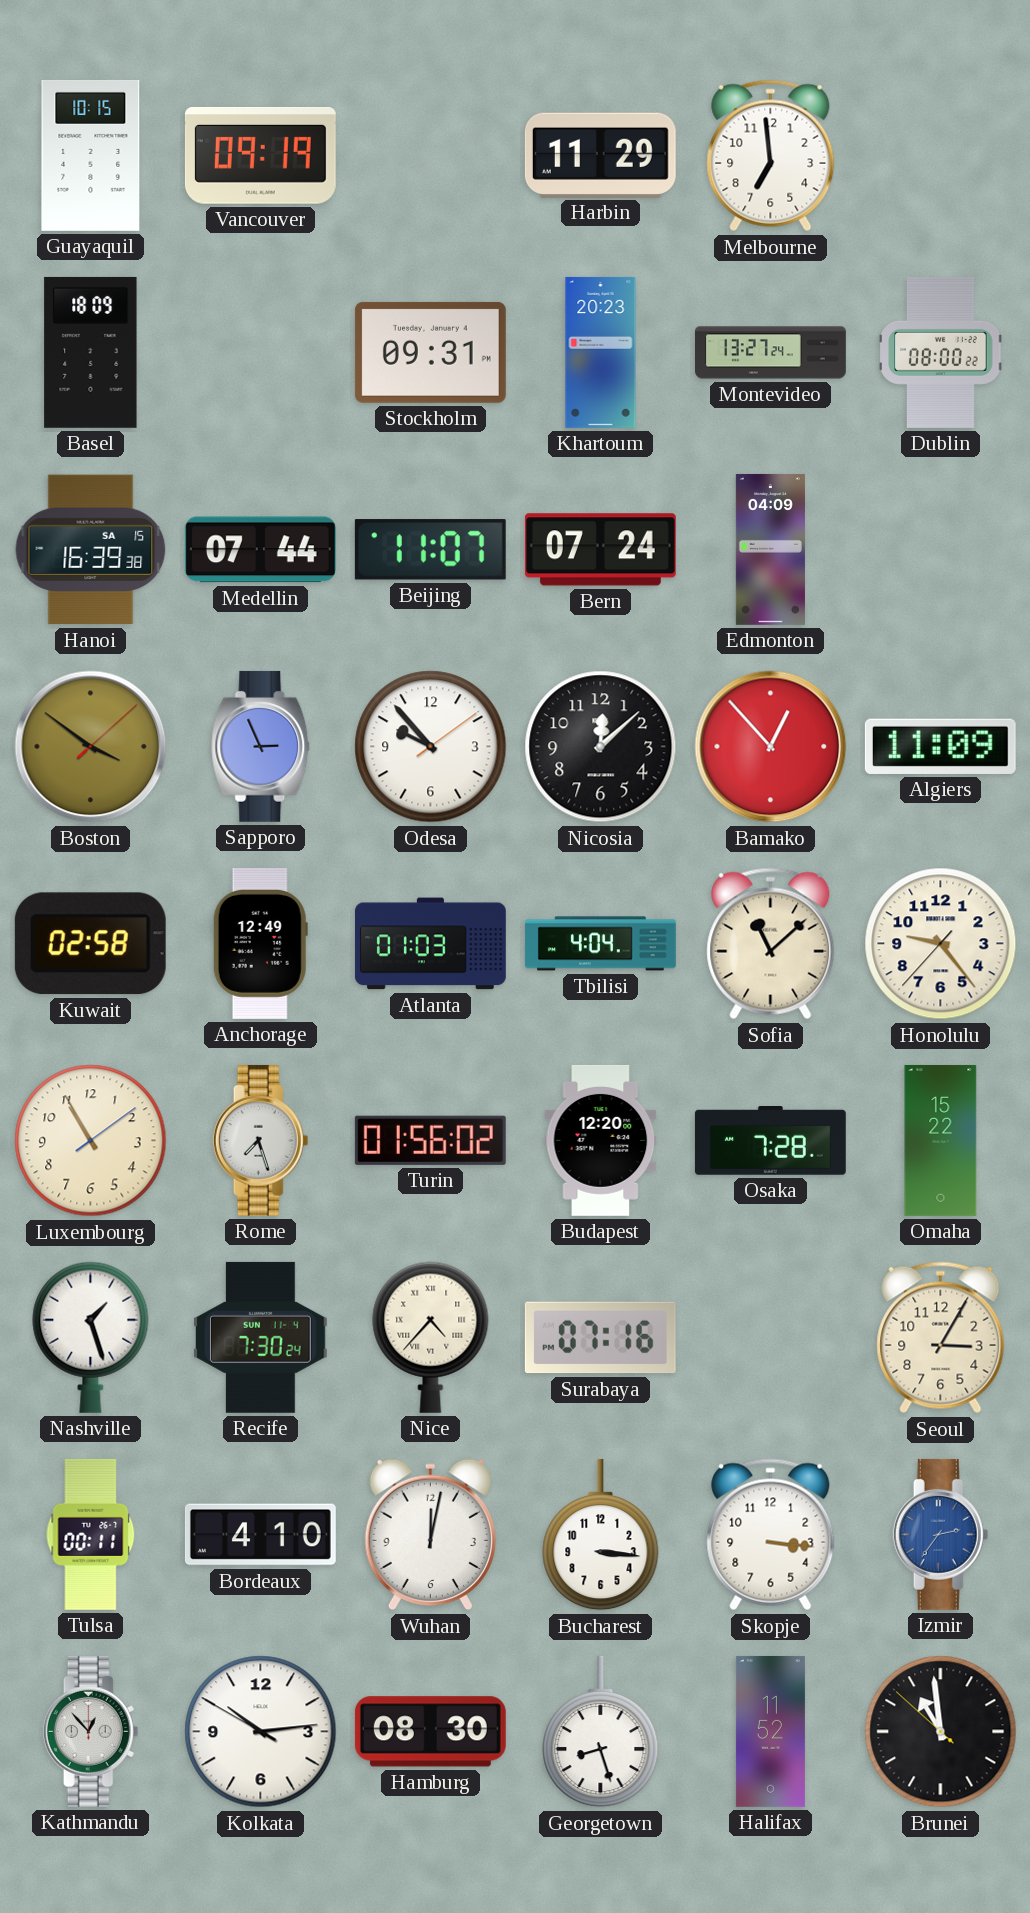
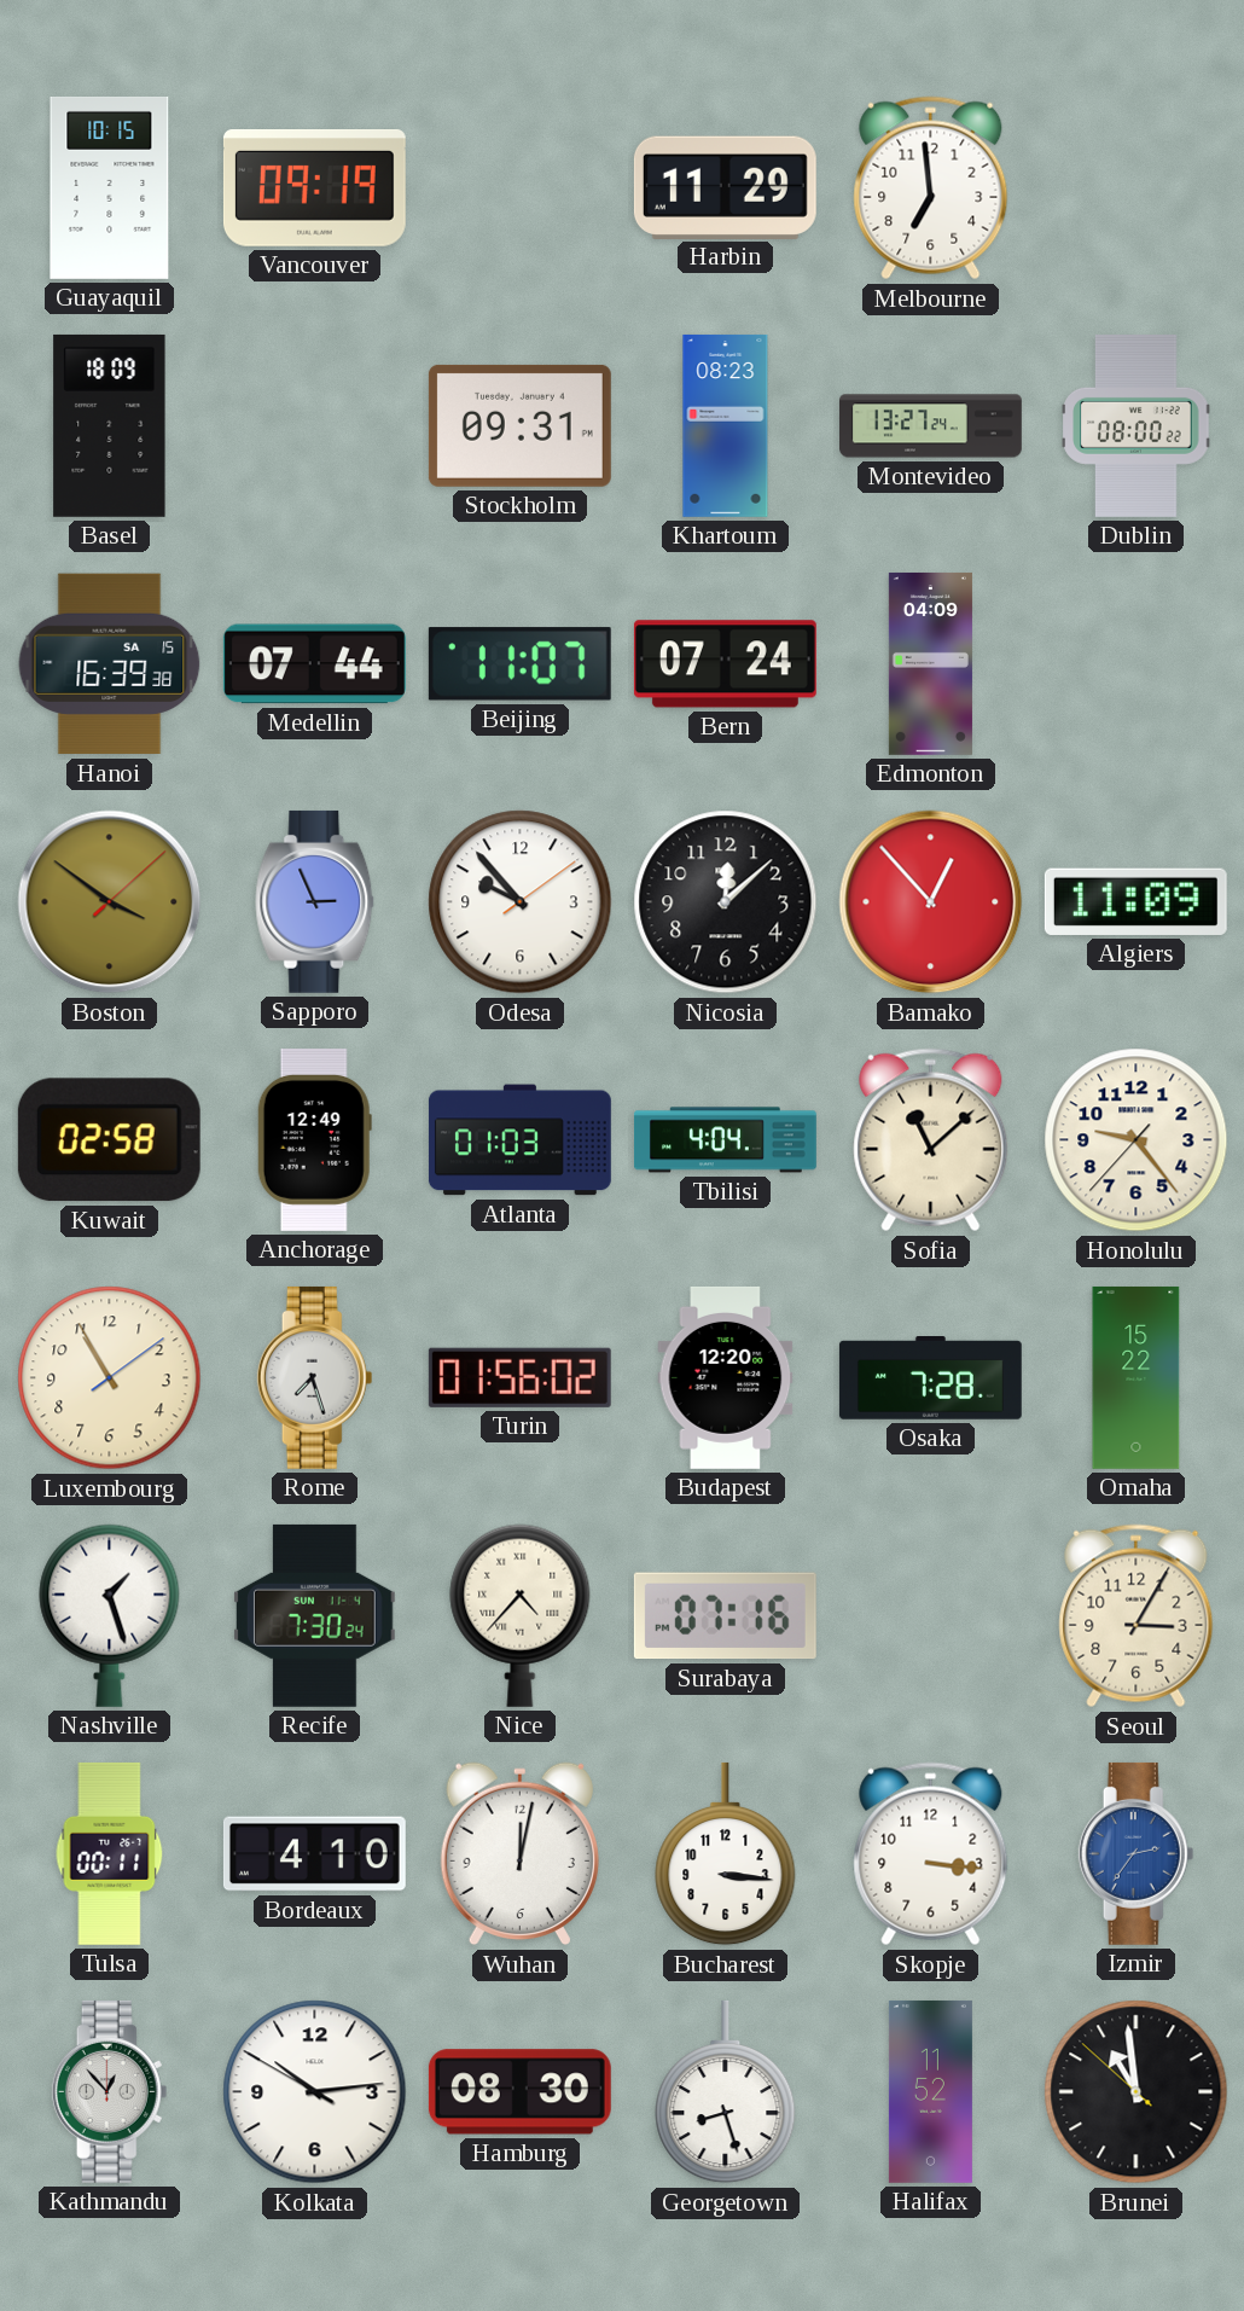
Khartoum: 20:23 -> 08:23 (726, 425)
